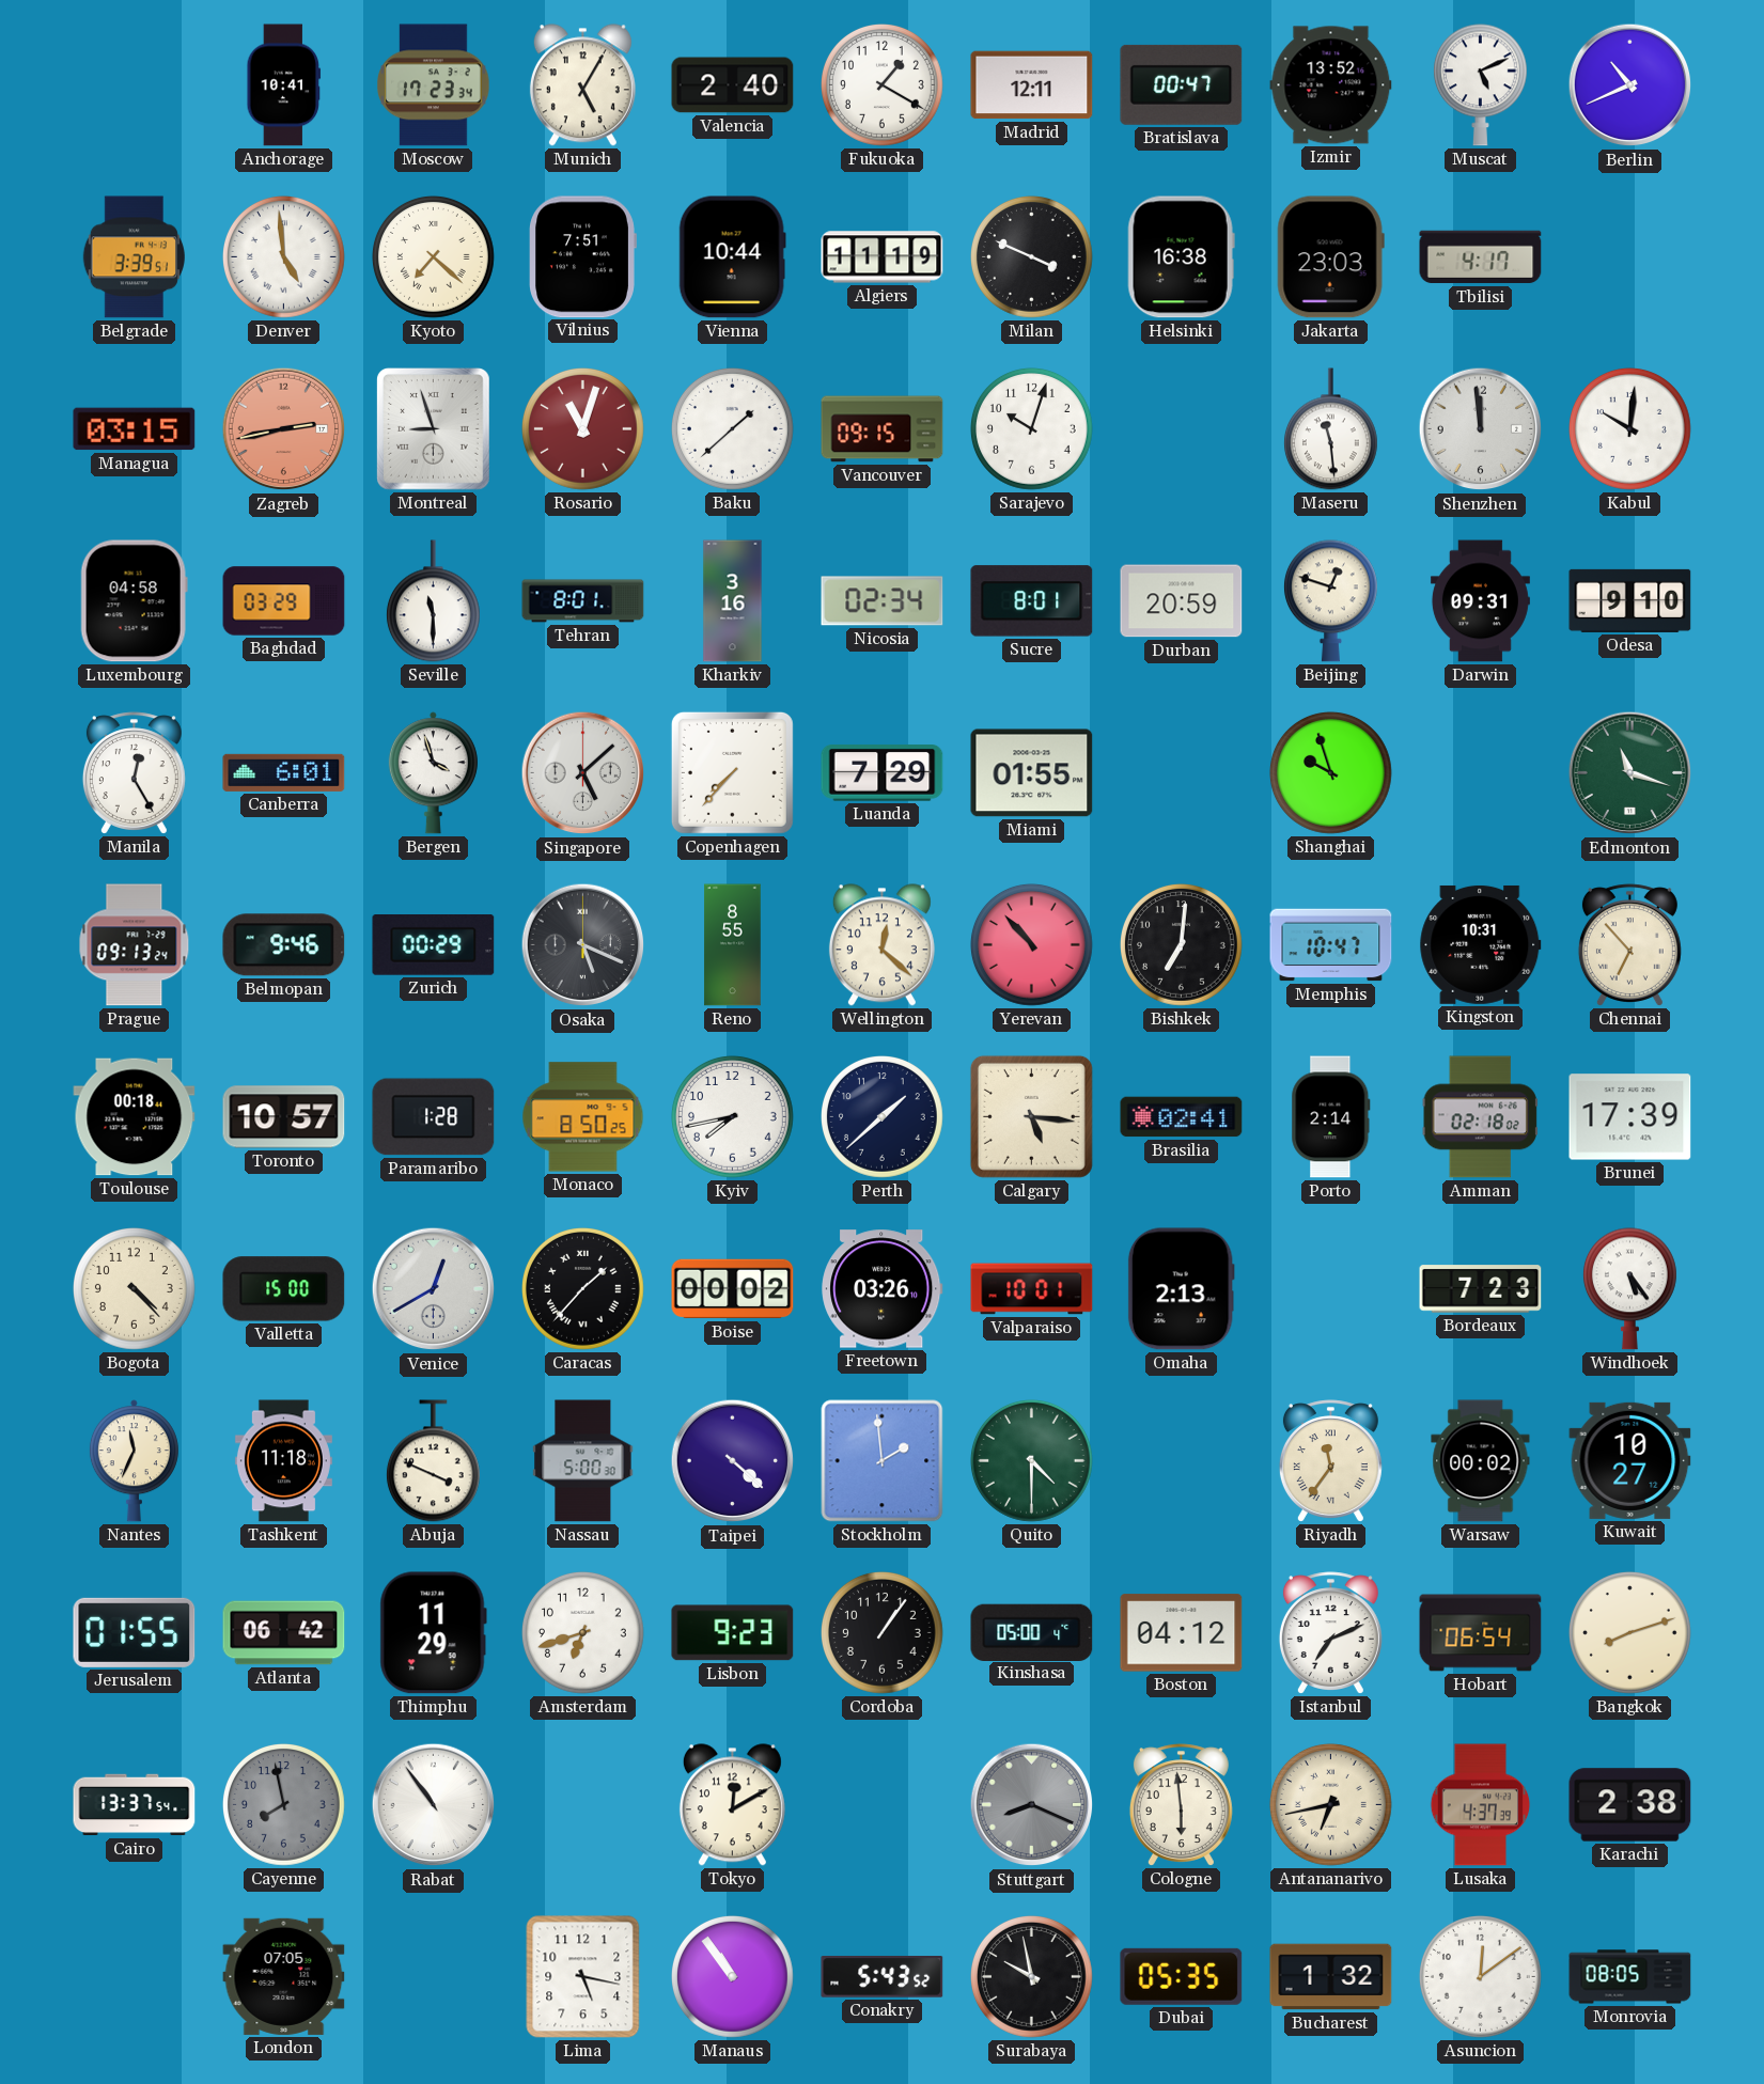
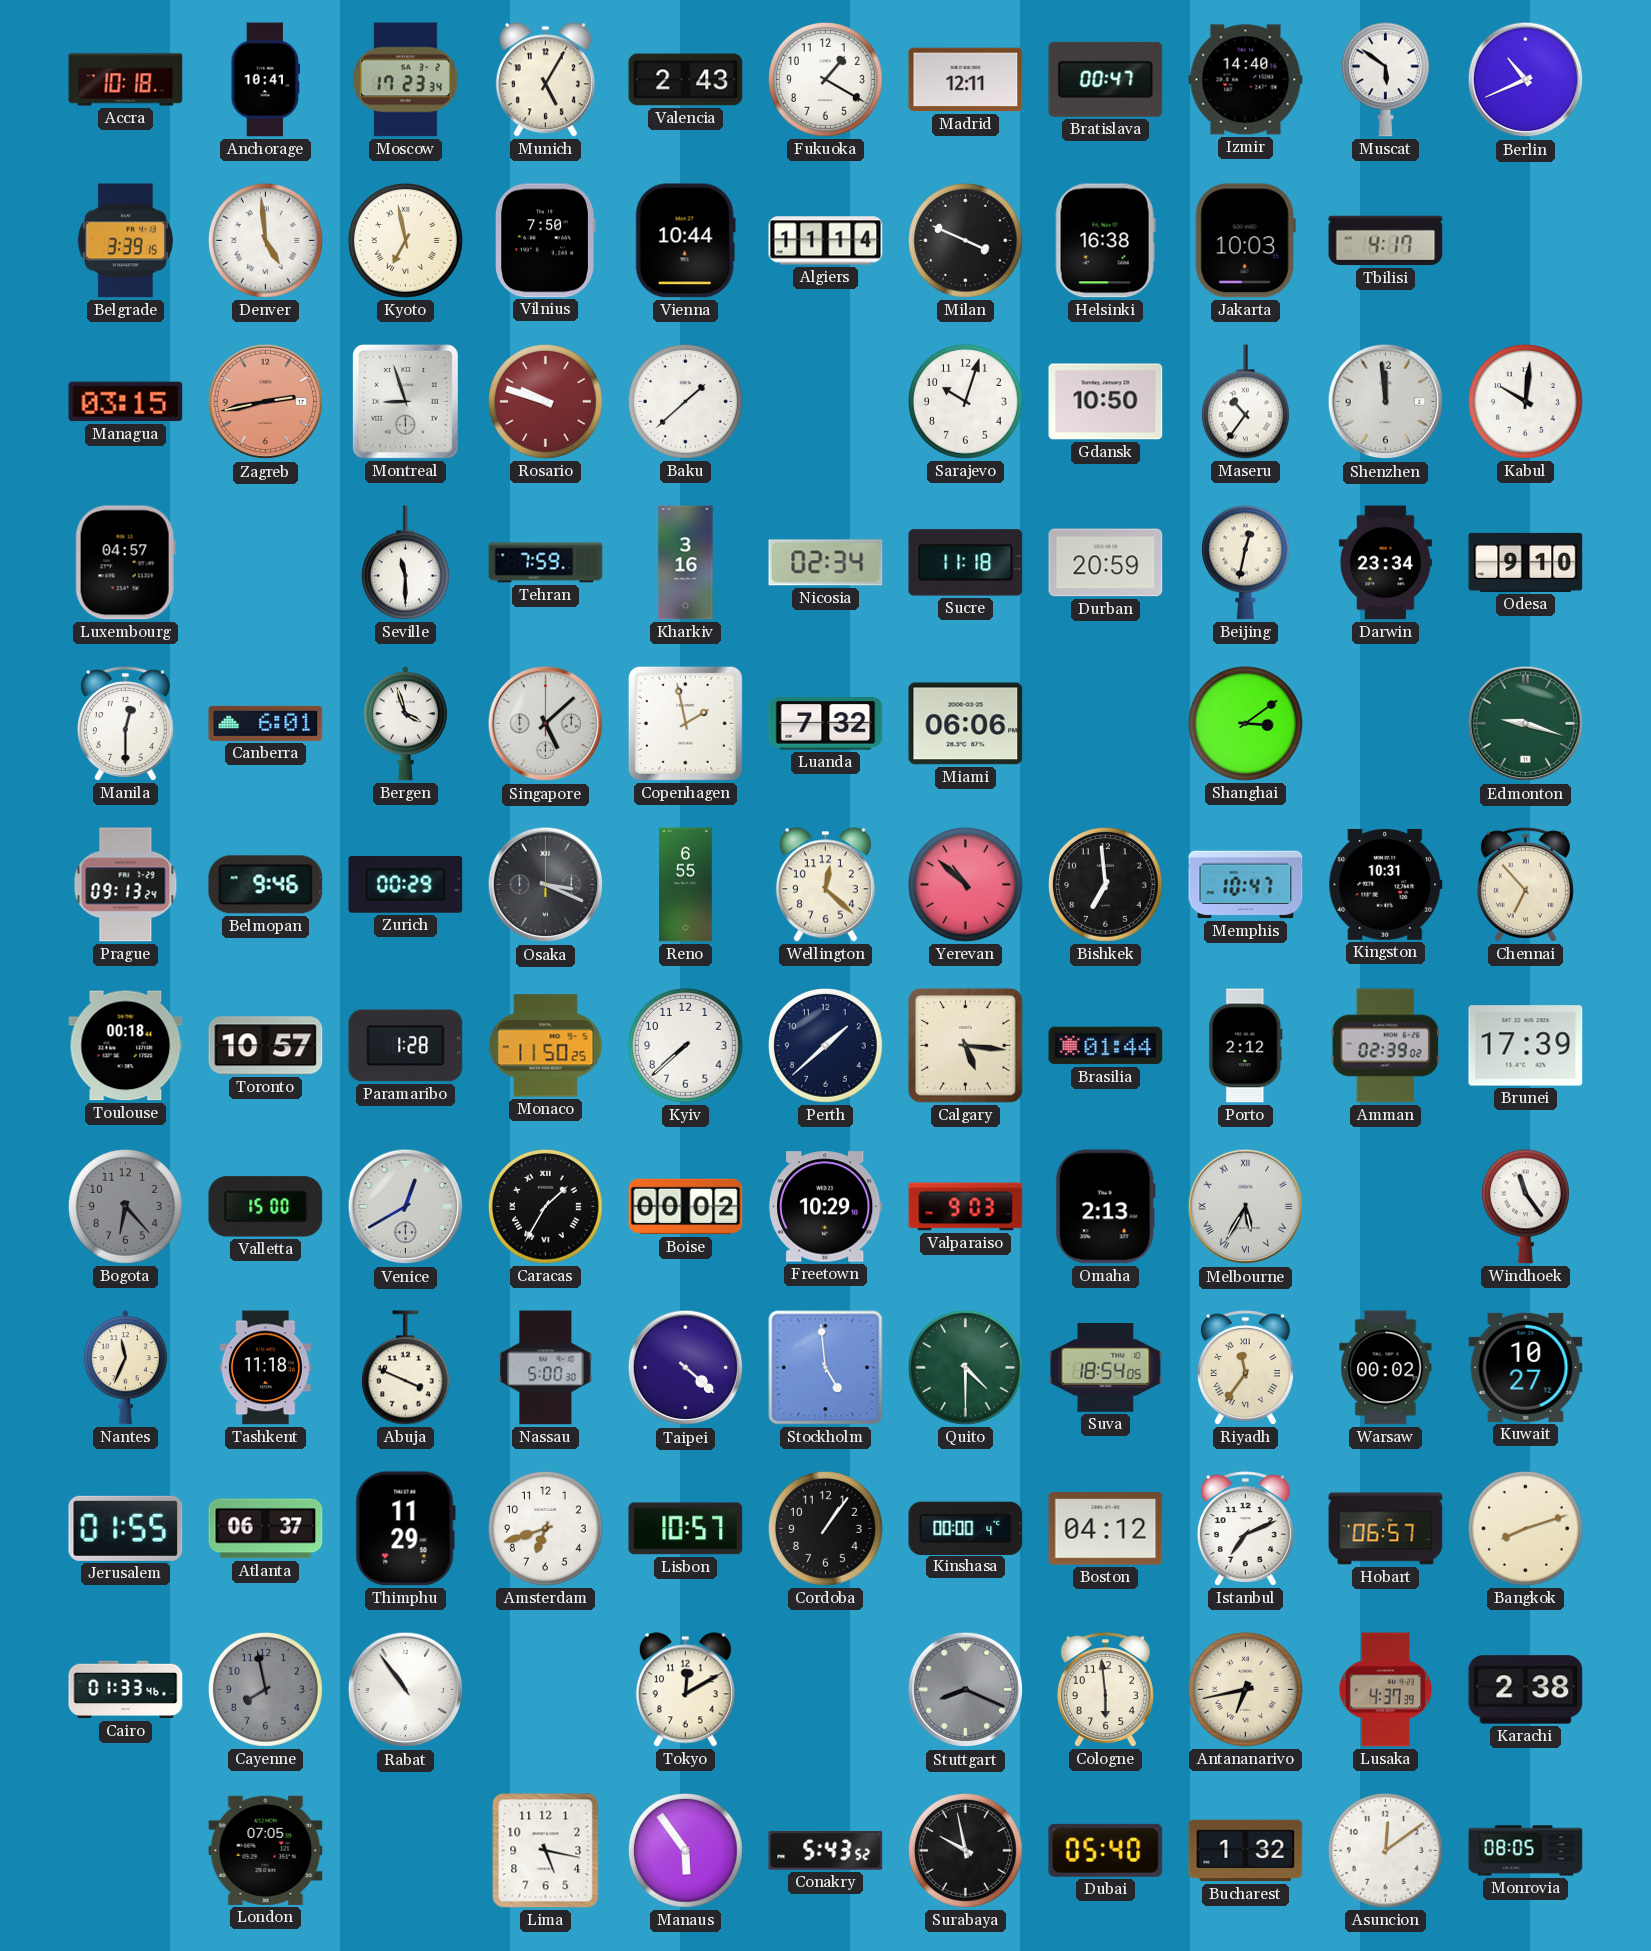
Accra: none -> 10:18 (126, 80)
Valencia: 2:40 -> 2:43 (686, 80)
Izmir: 13:52 -> 14:40 (1246, 80)
Muscat: 5:11 -> 5:51 (1385, 80)
Belgrade: 3:39:51 -> 3:39:15 (125, 241)
Kyoto: 7:22 -> 6:58 (406, 241)
Vilnius: 7:51 -> 7:50 (546, 241)
Algiers: 11:19 -> 11:14 (826, 241)
Jakarta: 23:03 -> 10:03 (1245, 241)
Rosario: 11:03 -> 9:48 (546, 402)
Vancouver: 09:15 -> none (883, 429)
Gdansk: none -> 10:50 (1106, 402)
Maseru: 11:29 -> 10:36 (1245, 402)
Luxembourg: 04:58 -> 04:57 (125, 563)
Baghdad: 03:29 -> none (284, 601)
Tehran: 8:01 -> 7:59 (546, 563)
Sucre: 8:01 -> 11:18 (966, 563)
Beijing: 12:48 -> 12:32 (1245, 563)
Darwin: 09:31 -> 23:34 (1385, 563)
Manila: 12:25 -> 12:30 (125, 724)
Copenhagen: 7:37 -> 1:58 (685, 723)
Luanda: 7:29 -> 7:32 (826, 724)
Miami: 01:55 -> 06:06 (966, 724)
Shanghai: 9:57 -> 3:09 (1246, 724)
Edmonton: 11:18 -> 9:18 (1526, 724)
Osaka: 5:19 -> 3:19 (546, 885)
Reno: 8:55 -> 6:55 (686, 885)
Yerevan: 10:53 -> 10:52 (966, 885)
Bishkek: 7:01 -> 6:59 (1106, 885)
Monaco: 8:50 -> 11:50 (546, 1046)
Kyiv: 7:43 -> 7:38 (686, 1046)
Brasilia: 02:41 -> 01:44 (1106, 1046)
Porto: 2:14 -> 2:12 (1246, 1046)
Amman: 02:18 -> 02:39 (1385, 1046)
Bogota: 4:23 -> 6:23 (126, 1207)
Bogota dial: cream -> grey (126, 1207)
Caracas: 1:37 -> 1:35 (546, 1207)
Freetown: 03:26 -> 10:29 (826, 1207)
Valparaiso: 10:01 -> 9:03 (966, 1207)
Melbourne: none -> 5:35 (1246, 1207)
Bordeaux: 7:23 -> none (1481, 1289)
Windhoek: 5:24 -> 11:24 (1525, 1207)
Stockholm: 1:59 -> 4:59 (826, 1368)
Suva: none -> 18:54 (1106, 1368)
Atlanta: 06:42 -> 06:37 (266, 1529)
Lisbon: 9:23 -> 10:57 (686, 1529)
Kinshasa: 05:00 -> 00:00 (966, 1528)
Hobart: 06:54 -> 06:57 (1386, 1529)
Cairo: 13:37 -> 01:33 (126, 1690)
Manaus: 10:54 -> 5:54 (686, 1851)
Dubai: 05:35 -> 05:40 (1106, 1850)
